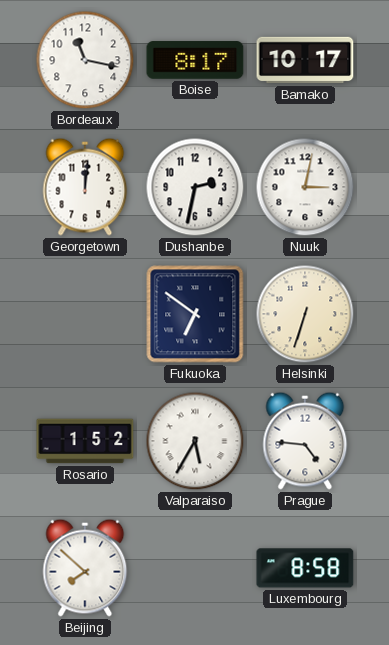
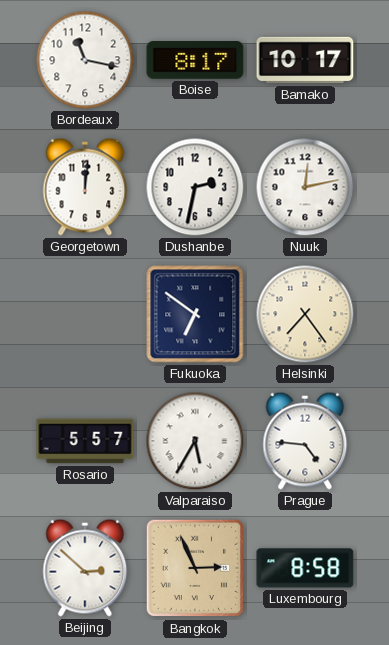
Nuuk: 3:02 -> 12:13 (305, 187)
Helsinki: 6:33 -> 7:24 (305, 314)
Rosario: 1:52 -> 5:57 (85, 441)
Beijing: 7:52 -> 2:52 (85, 568)
Bangkok: none -> 2:56 (195, 568)
